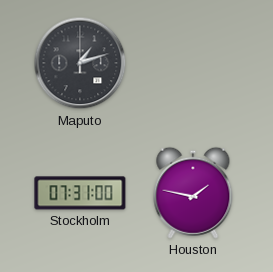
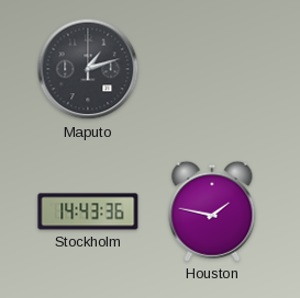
Stockholm: 07:31 -> 14:43 (88, 211)
